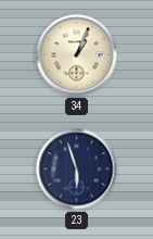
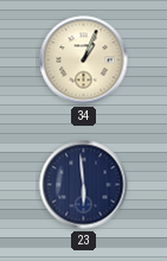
23: 5:57 -> 5:59 (84, 185)
